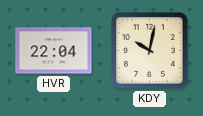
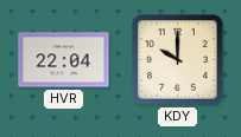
KDY: 10:02 -> 10:00 (178, 60)
